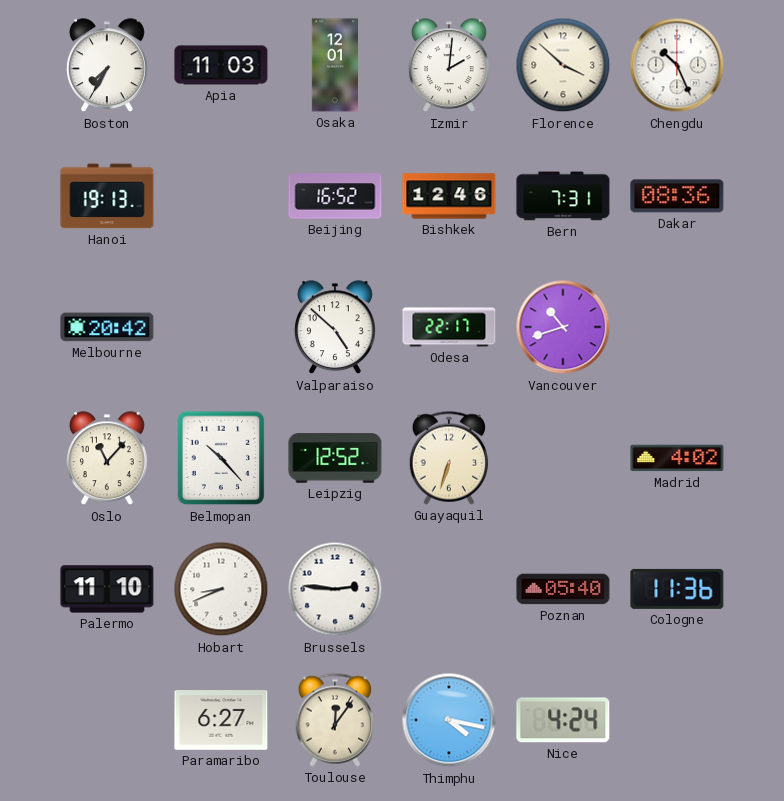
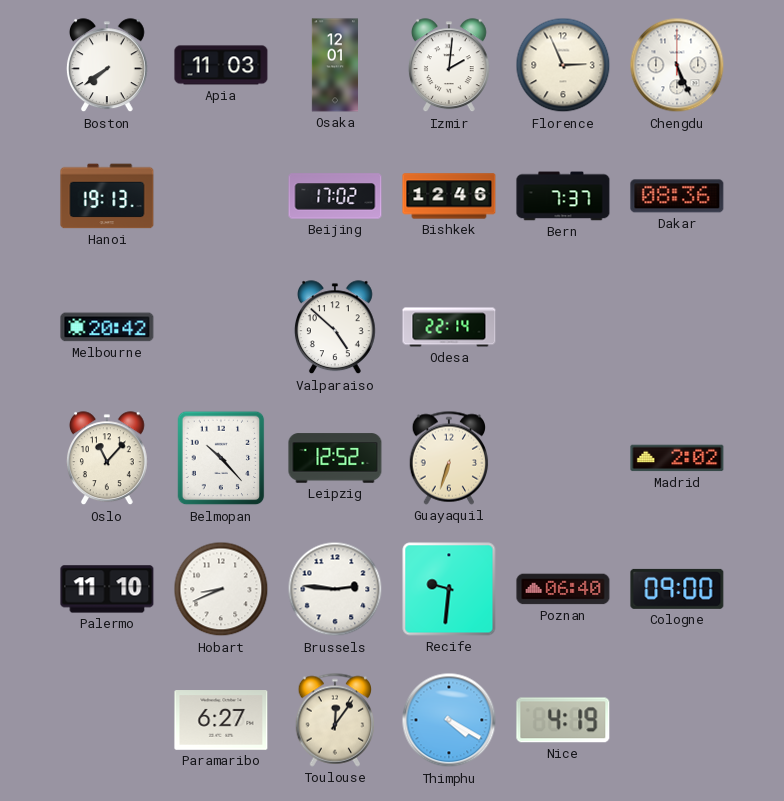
Boston: 7:35 -> 7:39 (107, 66)
Florence: 3:52 -> 2:56 (563, 65)
Chengdu: 10:26 -> 5:26 (677, 65)
Beijing: 16:52 -> 17:02 (335, 196)
Bern: 7:31 -> 7:37 (563, 196)
Odesa: 22:17 -> 22:14 (449, 327)
Vancouver: 10:42 -> none (563, 327)
Madrid: 4:02 -> 2:02 (677, 458)
Recife: none -> 9:31 (449, 589)
Poznan: 05:40 -> 06:40 (563, 589)
Cologne: 11:36 -> 09:00 (677, 589)
Thimphu: 4:17 -> 4:20 (449, 720)
Nice: 4:24 -> 4:19 (563, 720)
